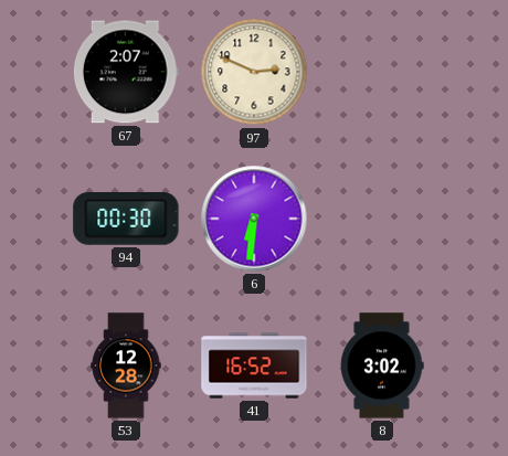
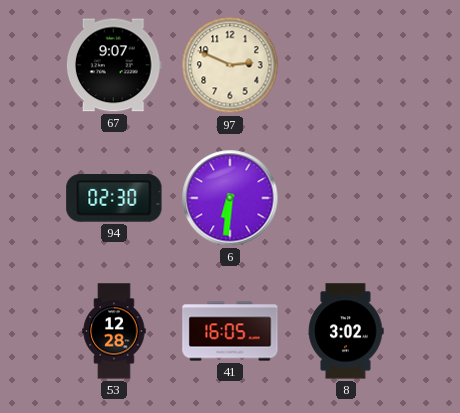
67: 2:07 -> 9:07 (114, 65)
94: 00:30 -> 02:30 (114, 199)
41: 16:52 -> 16:05 (230, 331)
